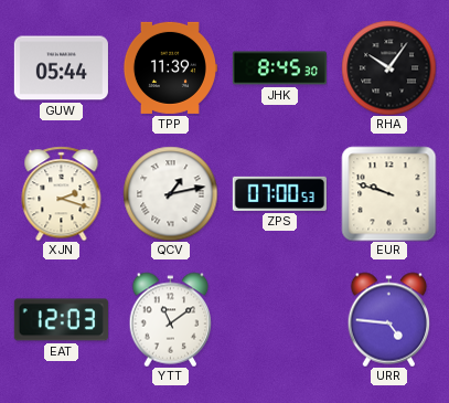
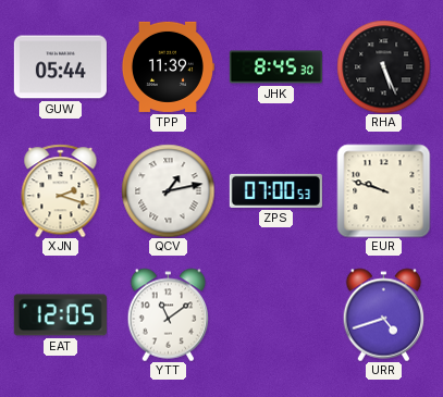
RHA: 10:06 -> 5:26 (383, 66)
EAT: 12:03 -> 12:05 (60, 315)
URR: 4:46 -> 4:42 (384, 314)
